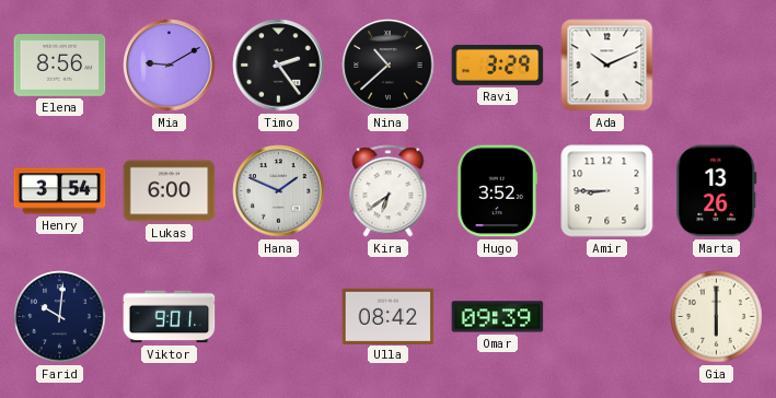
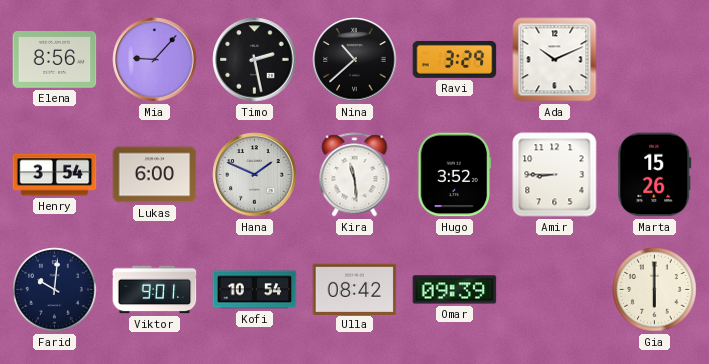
Mia: 9:10 -> 9:07 (155, 60)
Timo: 2:24 -> 2:28 (255, 60)
Kira: 6:39 -> 11:29 (355, 175)
Marta: 13:26 -> 15:26 (655, 175)
Kofi: none -> 10:54 (255, 290)
